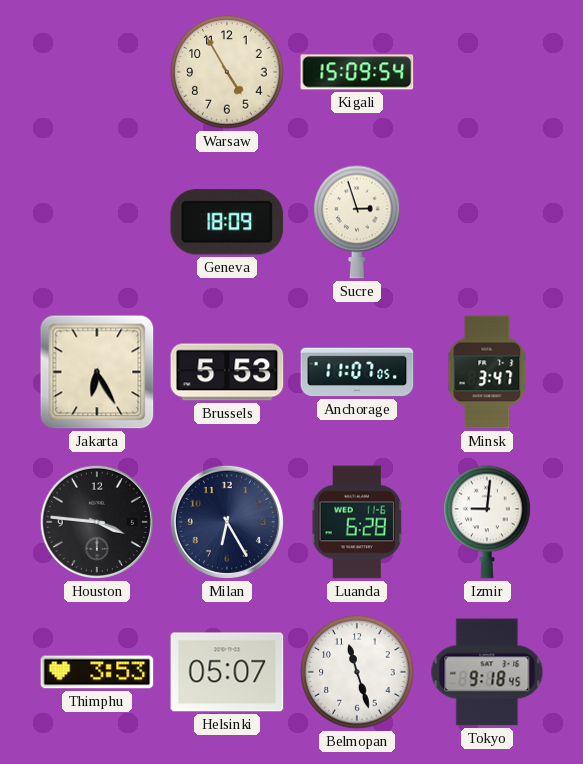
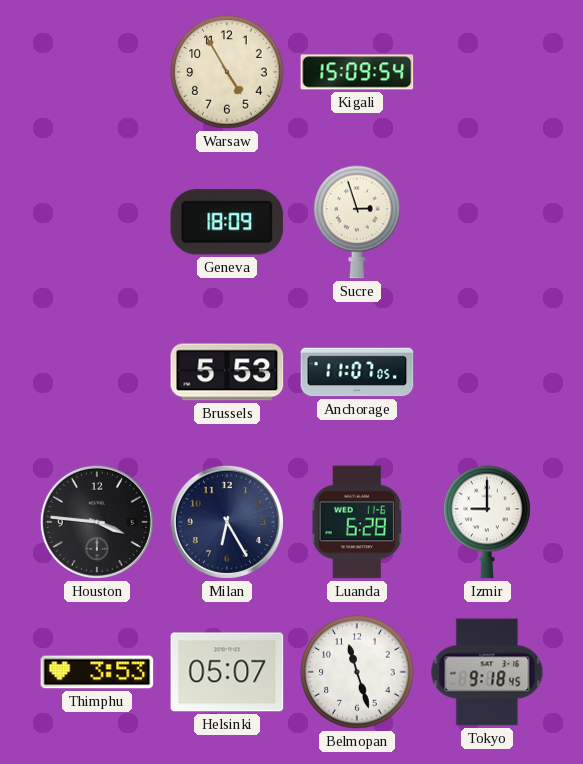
Jakarta: 6:25 -> none (97, 372)
Minsk: 3:47 -> none (487, 372)
Izmir: 9:01 -> 9:00 (487, 522)
